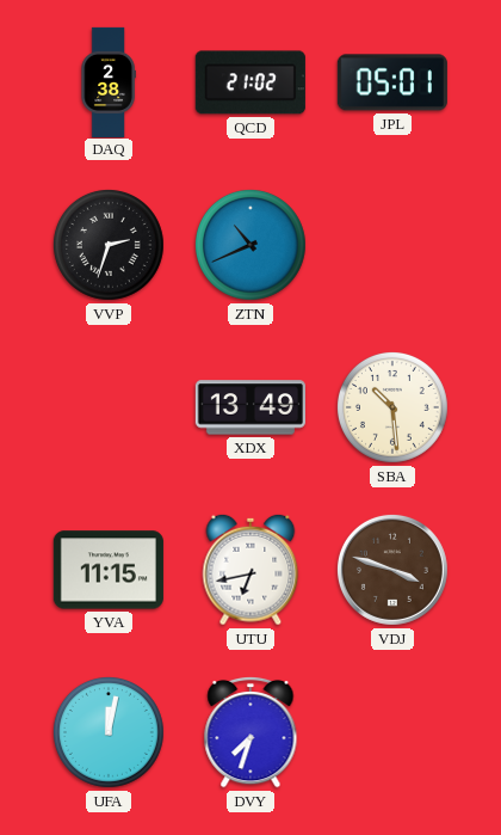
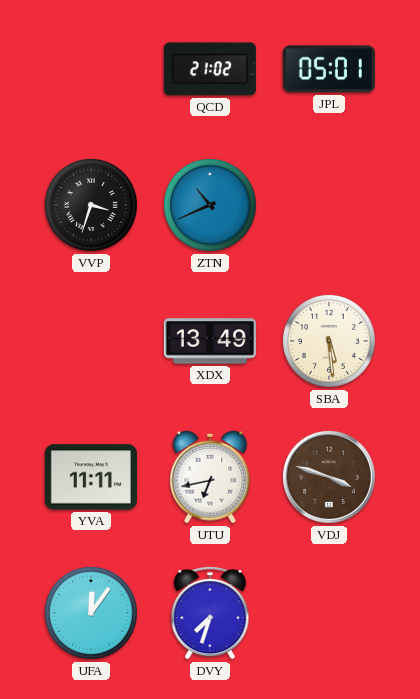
DAQ: 2:38 -> none (109, 81)
VVP: 2:33 -> 3:33 (91, 205)
SBA: 10:29 -> 5:29 (329, 341)
YVA: 11:15 -> 11:11 (91, 477)
UFA: 12:02 -> 12:06 (91, 613)
